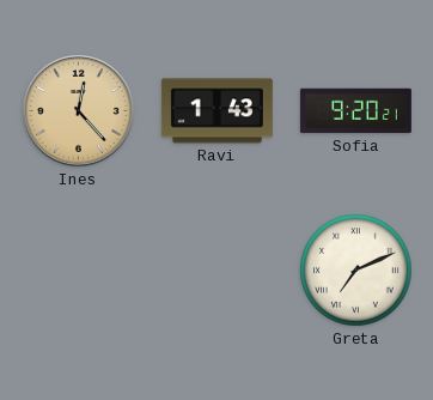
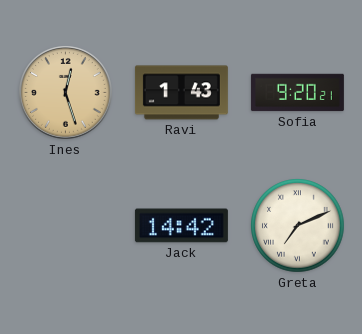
Ines: 12:23 -> 12:27 (66, 93)
Jack: none -> 14:42 (181, 226)
